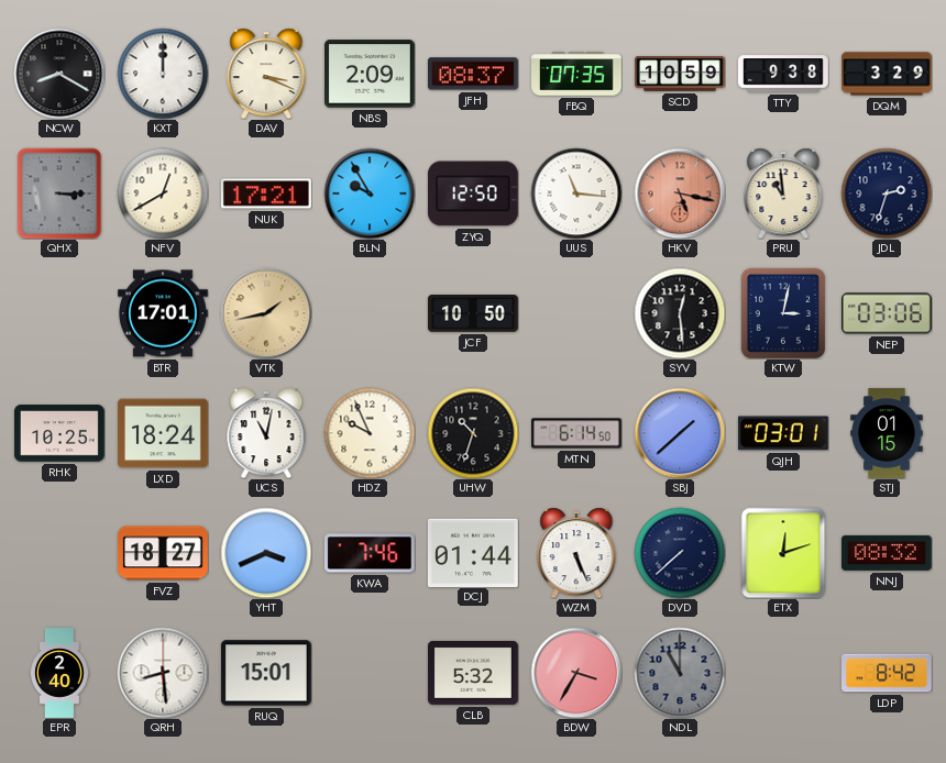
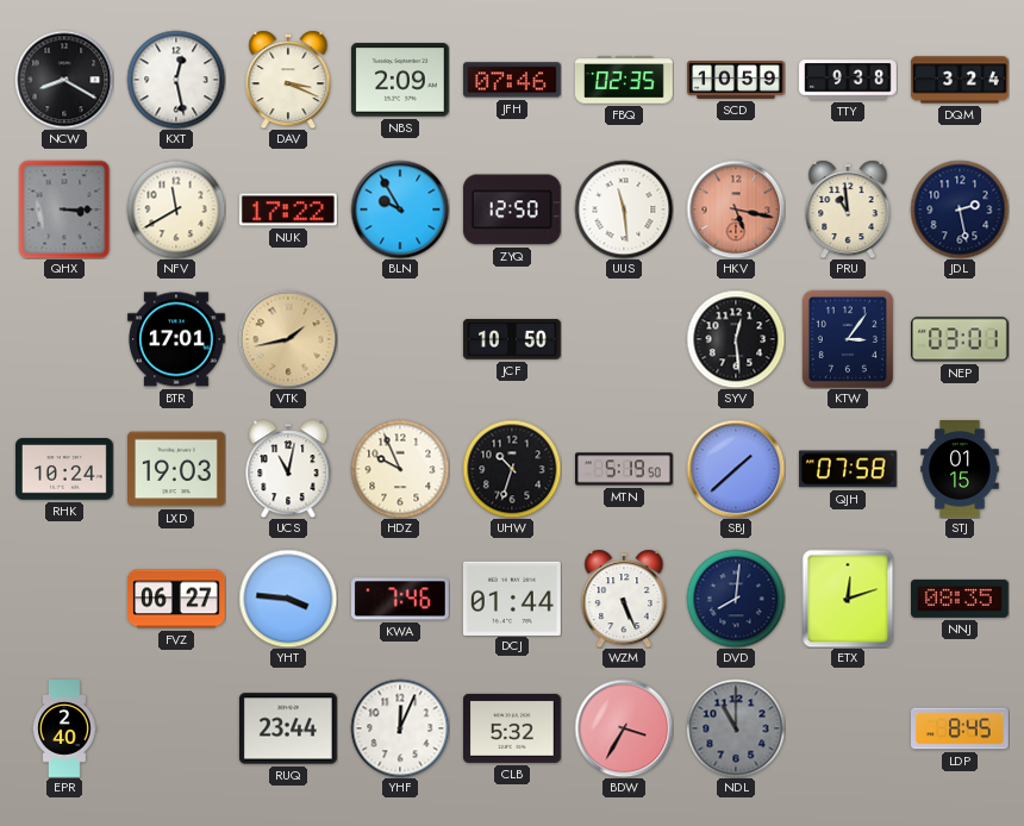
KXT: 12:00 -> 12:28 (176, 80)
JFH: 08:37 -> 07:46 (512, 80)
FBQ: 07:35 -> 02:35 (625, 80)
DQM: 3:29 -> 3:24 (961, 80)
NFV: 12:40 -> 11:40 (176, 209)
NUK: 17:21 -> 17:22 (288, 209)
UUS: 11:16 -> 11:29 (624, 209)
JDL: 2:33 -> 2:28 (960, 209)
KTW: 3:02 -> 3:06 (847, 338)
NEP: 03:06 -> 03:01 (961, 339)
RHK: 10:25 -> 10:24 (65, 469)
LXD: 18:24 -> 19:03 (177, 469)
MTN: 6:14 -> 5:19 (625, 469)
QJH: 03:01 -> 07:58 (848, 469)
FVZ: 18:27 -> 06:27 (177, 599)
YHT: 3:41 -> 3:46 (288, 599)
DVD: 7:38 -> 8:01 (736, 599)
NNJ: 08:32 -> 08:35 (960, 599)
QRH: 8:29 -> none (163, 673)
RUQ: 15:01 -> 23:44 (288, 728)
YHF: none -> 12:04 (400, 728)
LDP: 8:42 -> 8:45 (961, 728)
